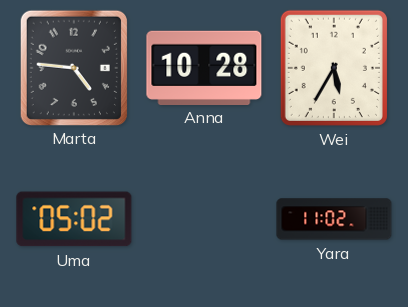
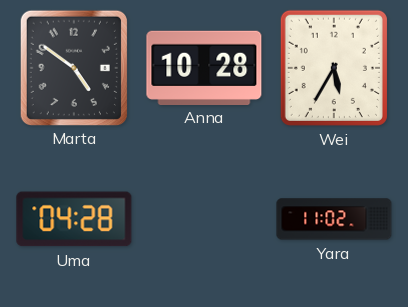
Marta: 4:46 -> 4:51 (74, 67)
Uma: 05:02 -> 04:28 (74, 219)
